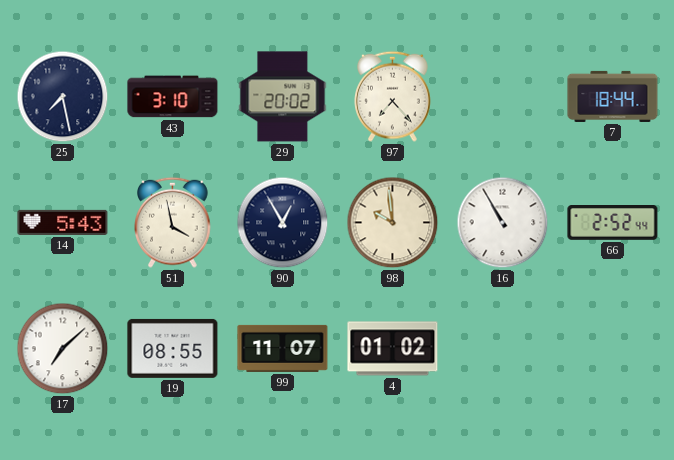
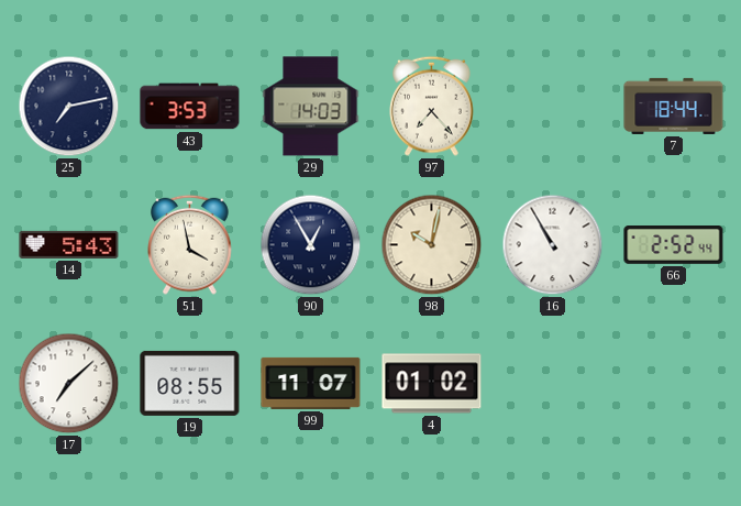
25: 7:28 -> 7:13 (69, 107)
43: 3:10 -> 3:53 (190, 107)
29: 20:02 -> 14:03 (311, 107)
98: 9:59 -> 10:02 (432, 245)
